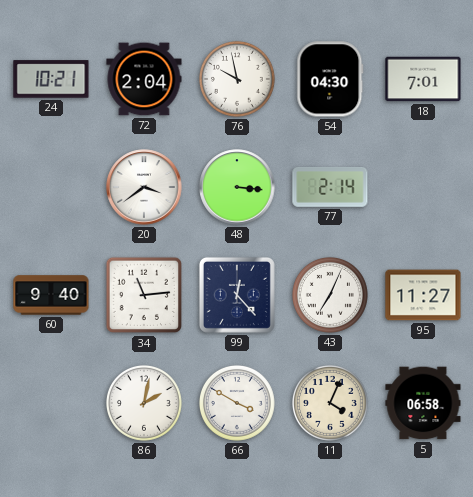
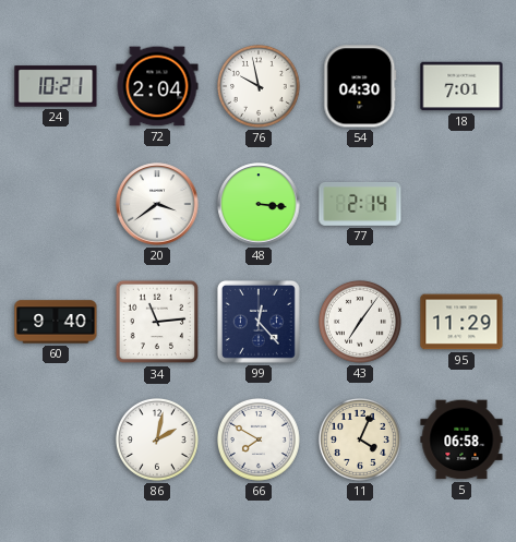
43: 7:04 -> 7:06 (360, 322)
95: 11:27 -> 11:29 (461, 322)
66: 3:50 -> 7:50 (259, 439)
